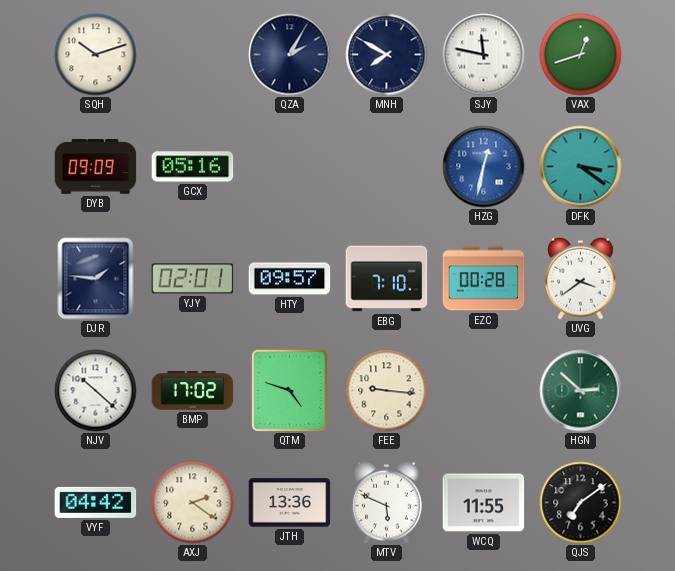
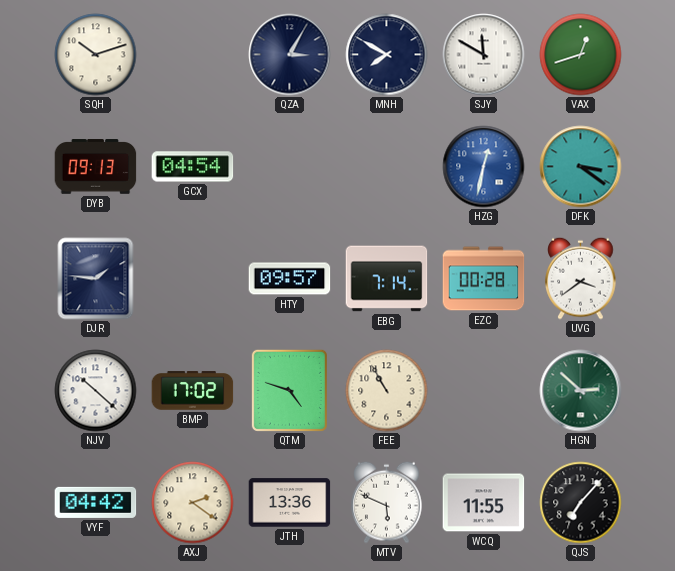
QZA: 2:05 -> 3:05 (290, 55)
SJY: 11:47 -> 11:50 (484, 55)
DYB: 09:09 -> 09:13 (96, 167)
GCX: 05:16 -> 04:54 (193, 167)
YJY: 02:01 -> none (193, 279)
EBG: 7:10 -> 7:14 (387, 279)
FEE: 9:16 -> 10:55 (387, 391)
QJS: 7:09 -> 7:07 (581, 503)
